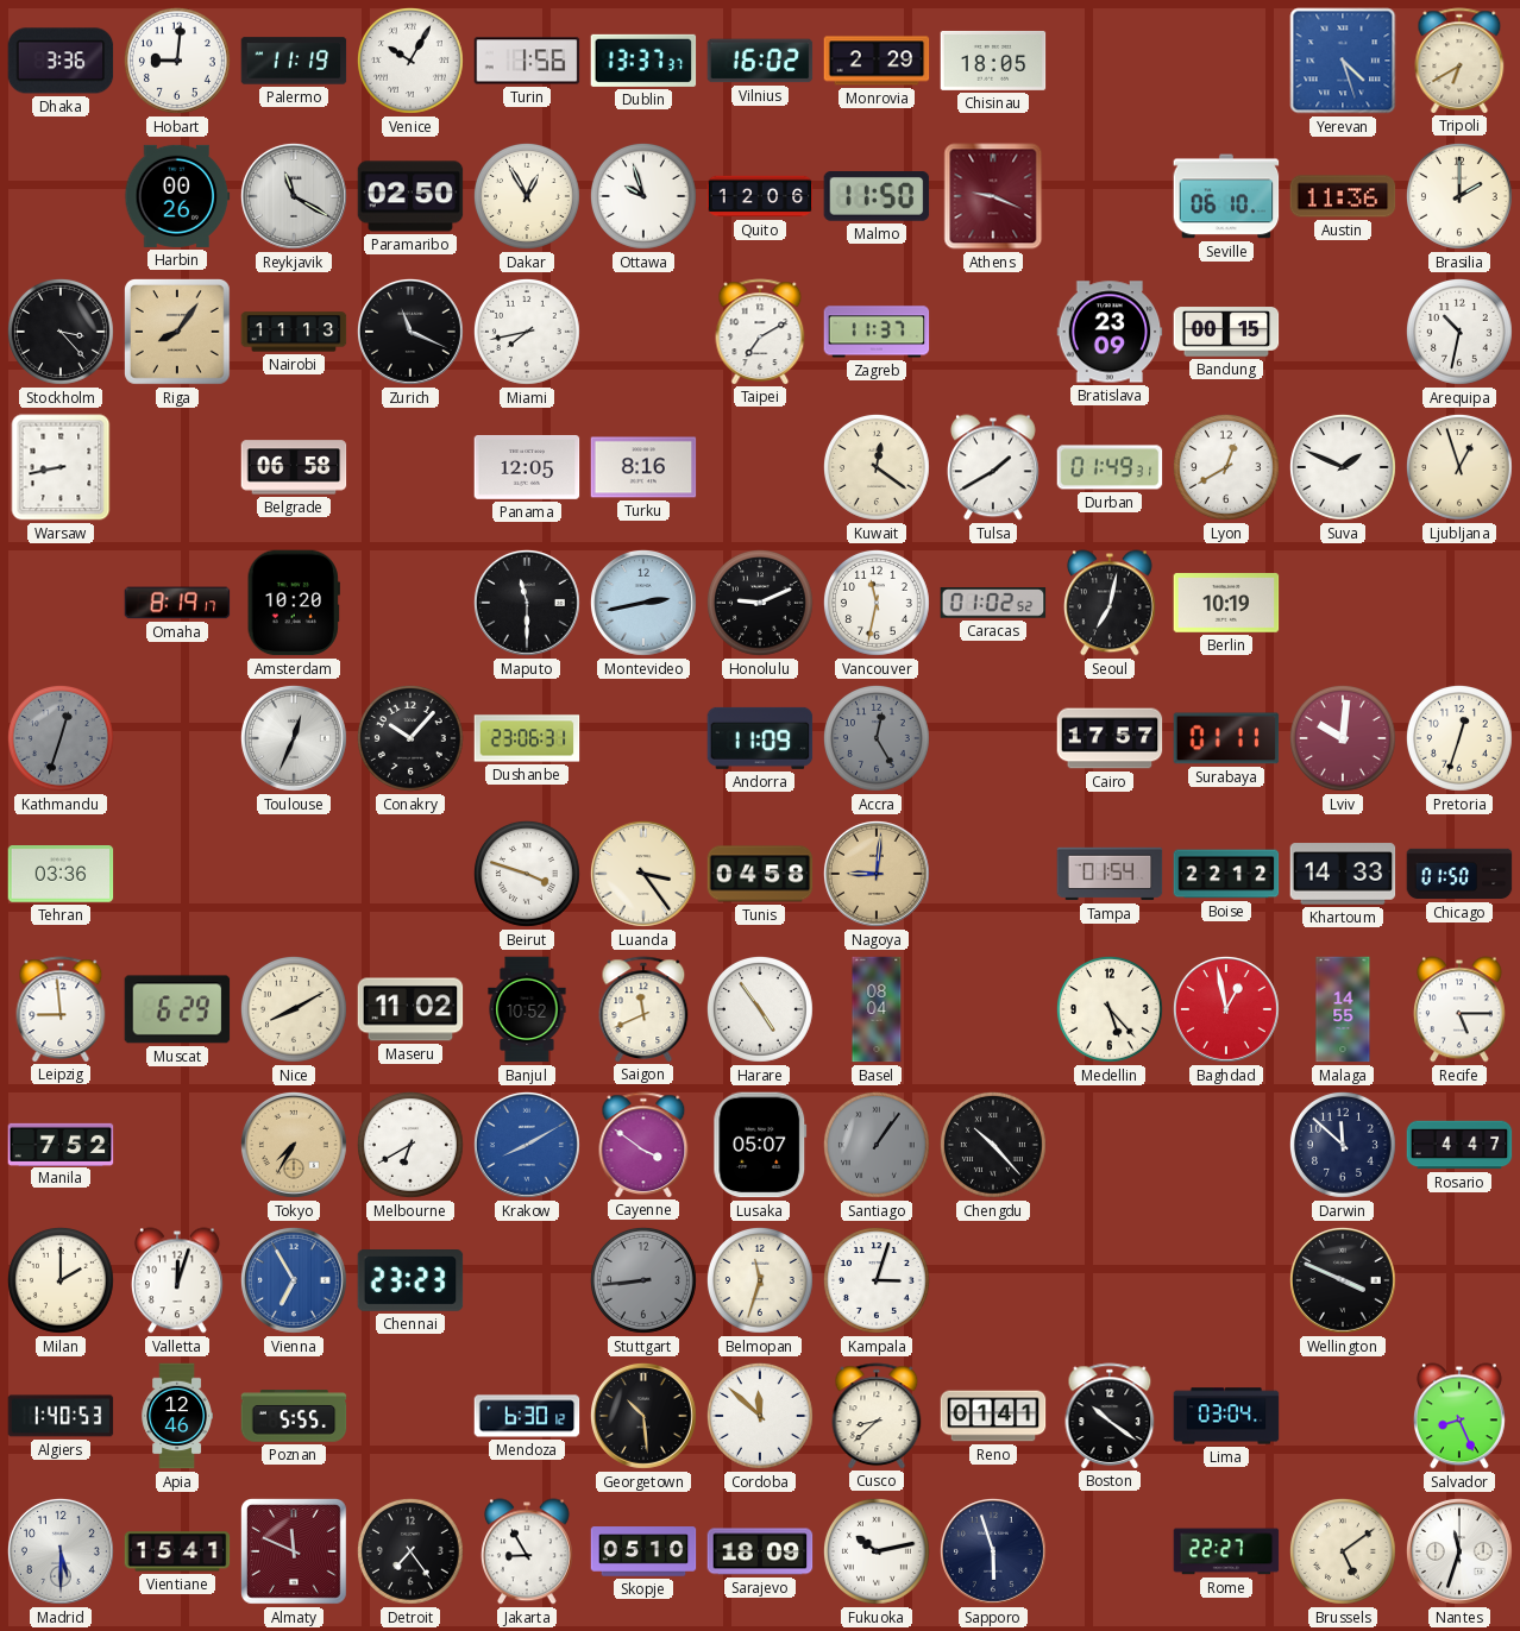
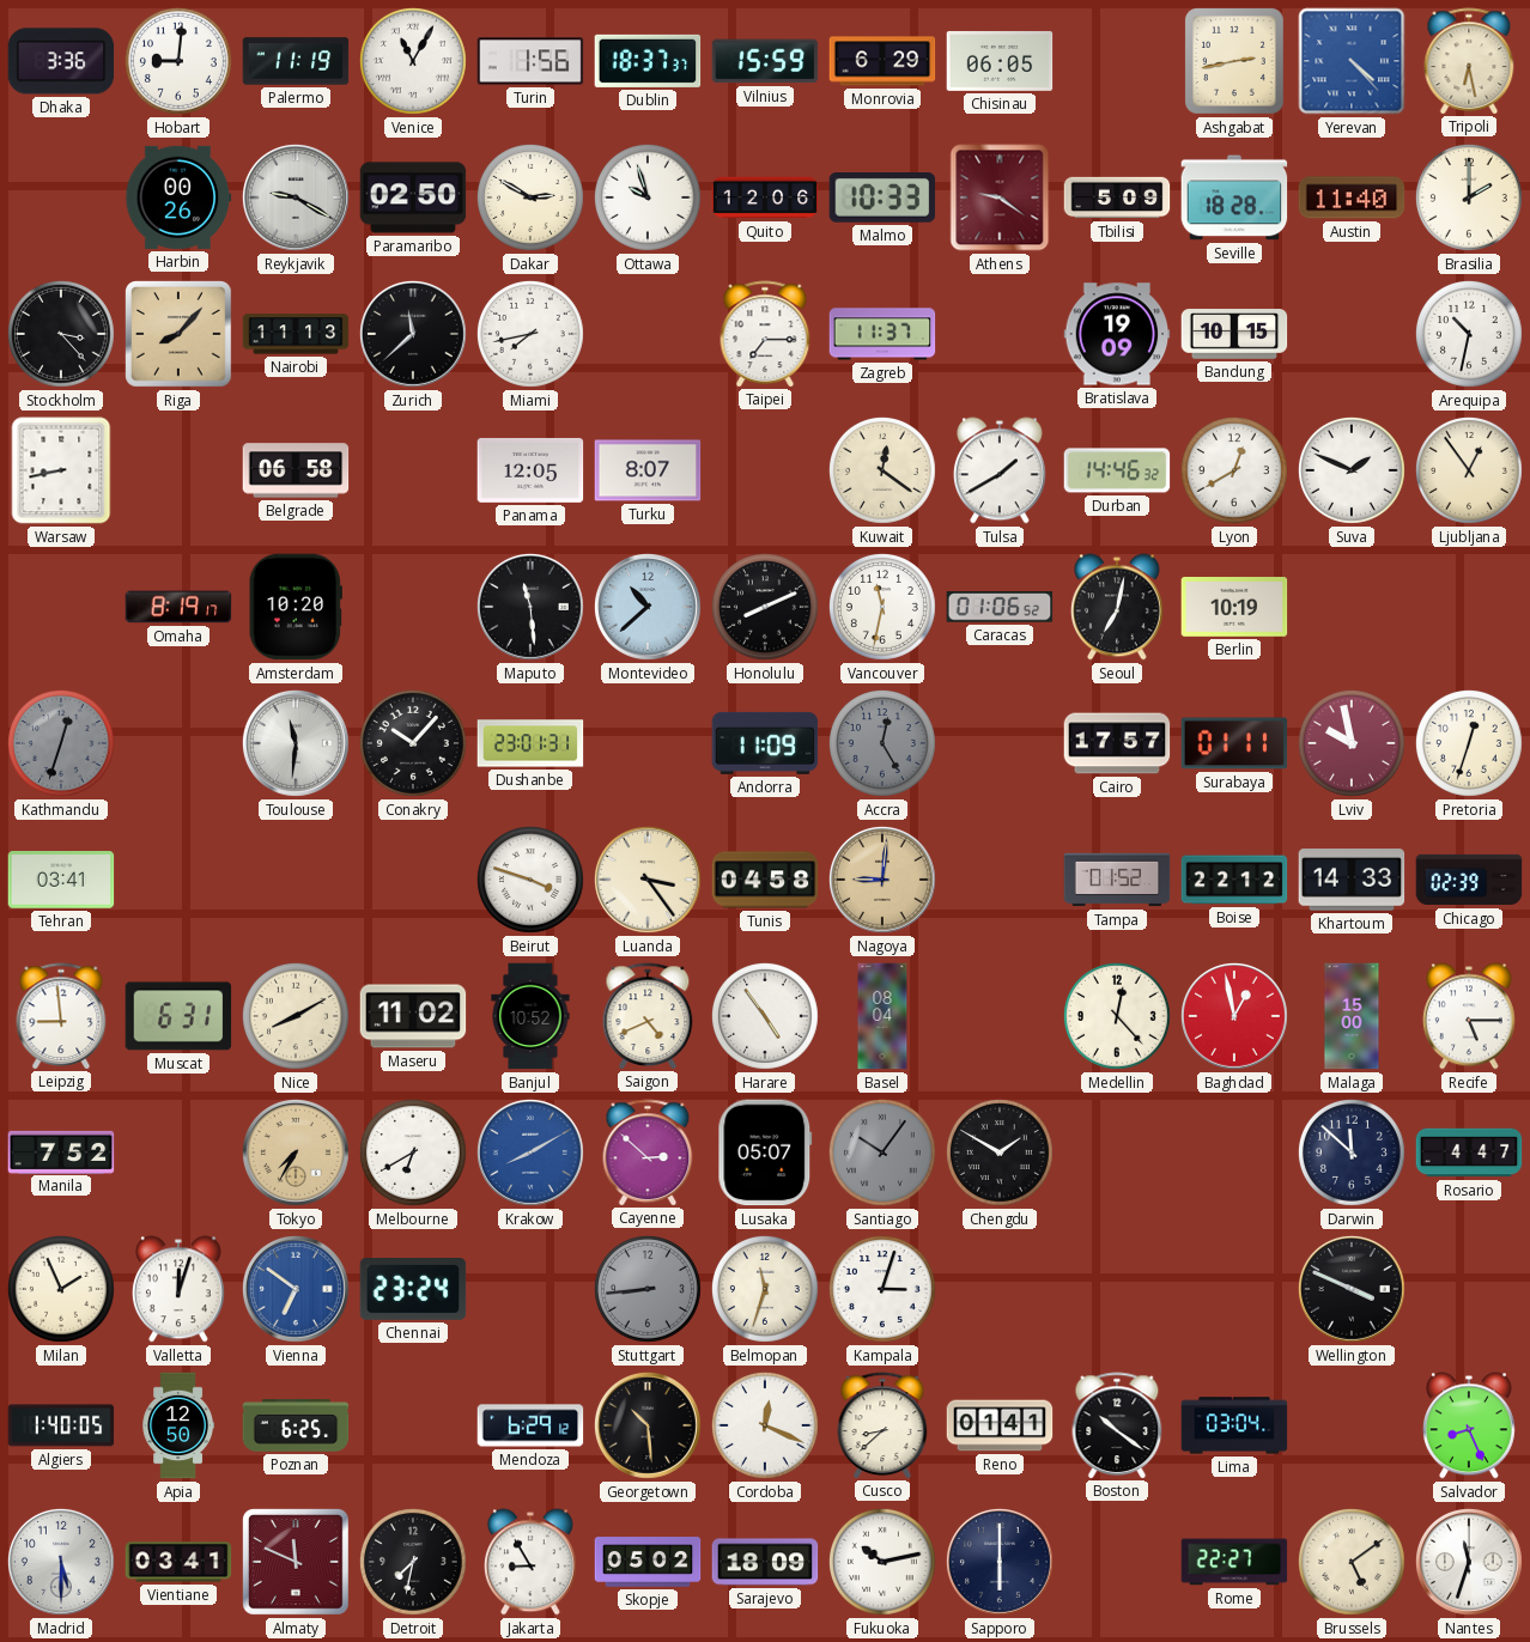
Venice: 10:05 -> 11:05 (413, 61)
Dublin: 13:37 -> 18:37 (648, 61)
Vilnius: 16:02 -> 15:59 (765, 61)
Monrovia: 2:29 -> 6:29 (882, 61)
Chisinau: 18:05 -> 06:05 (1000, 61)
Ashgabat: none -> 2:43 (1235, 62)
Yerevan: 4:27 -> 4:23 (1352, 61)
Tripoli: 6:40 -> 6:28 (1469, 61)
Reykjavik: 11:20 -> 9:20 (296, 197)
Dakar: 12:55 -> 2:50 (530, 197)
Malmo: 11:50 -> 10:33 (882, 199)
Athens: 9:19 -> 9:21 (1000, 197)
Tbilisi: none -> 5:09 (1117, 197)
Seville: 06:10 -> 18:28 (1234, 197)
Austin: 11:36 -> 11:40 (1352, 197)
Riga: 8:06 -> 8:07 (180, 335)
Zurich: 11:19 -> 11:38 (413, 334)
Taipei: 7:10 -> 7:15 (765, 334)
Bratislava: 23:09 -> 19:09 (1117, 334)
Bandung: 00:15 -> 10:15 (1234, 334)
Turku: 8:16 -> 8:07 (648, 470)
Durban: 01:49 -> 14:46 (1117, 470)
Ljubljana: 12:57 -> 12:54 (1469, 470)
Maputo: 11:30 -> 11:29 (530, 607)
Montevideo: 2:43 -> 10:38 (648, 607)
Honolulu: 9:11 -> 8:11 (765, 607)
Caracas: 01:02 -> 01:06 (1000, 607)
Toulouse: 12:34 -> 11:31 (296, 743)
Dushanbe: 23:06 -> 23:01 (530, 743)
Lviv: 10:01 -> 9:58 (1352, 743)
Tehran: 03:36 -> 03:41 (61, 880)
Tampa: 01:54 -> 01:52 (1117, 880)
Chicago: 01:50 -> 02:39 (1469, 880)
Muscat: 6:29 -> 6:31 (178, 1016)
Saigon: 11:41 -> 4:41 (648, 1016)
Medellin: 5:23 -> 12:23 (1117, 1016)
Malaga: 14:55 -> 15:00 (1352, 1016)
Cayenne: 3:51 -> 2:52 (648, 1153)
Santiago: 1:06 -> 10:06 (882, 1153)
Chengdu: 10:23 -> 1:50 (1000, 1153)
Milan: 2:00 -> 1:56 (61, 1289)
Vienna: 6:55 -> 6:51 (296, 1289)
Chennai: 23:23 -> 23:24 (413, 1289)
Algiers: 1:40:53 -> 1:40:05 (61, 1425)
Apia: 12:46 -> 12:50 (177, 1425)
Poznan: 5:55 -> 6:25 (296, 1425)
Mendoza: 6:30 -> 6:29 (530, 1425)
Cordoba: 11:52 -> 12:19 (765, 1425)
Vientiane: 15:41 -> 03:41 (178, 1562)
Detroit: 7:24 -> 7:32 (413, 1562)
Skopje: 05:10 -> 05:02 (648, 1562)
Sapporo: 5:57 -> 6:00 (1000, 1562)
